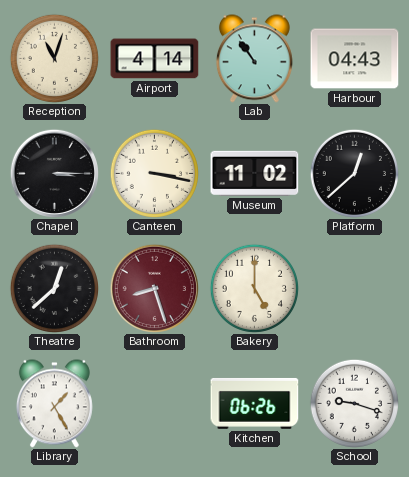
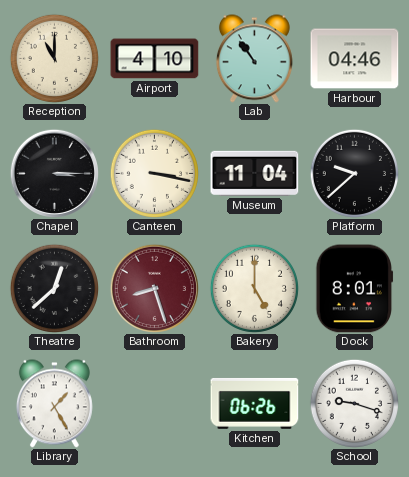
Reception: 11:03 -> 11:00 (54, 58)
Airport: 4:14 -> 4:10 (155, 59)
Harbour: 04:43 -> 04:46 (355, 59)
Museum: 11:02 -> 11:04 (255, 173)
Platform: 12:38 -> 9:38 (354, 173)
Dock: none -> 8:01 (355, 289)
